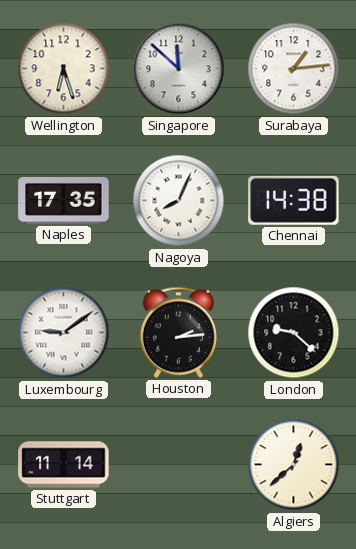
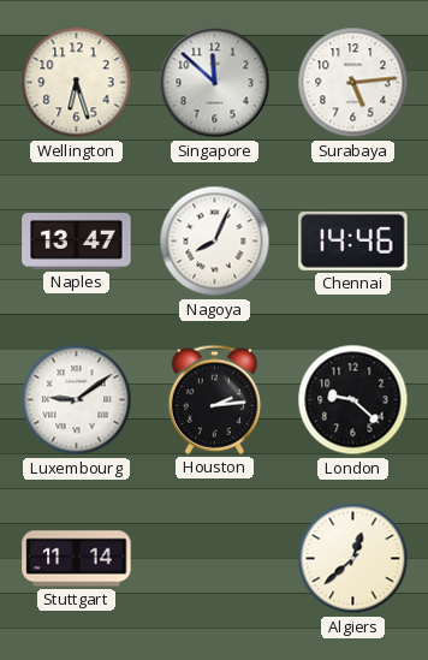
Surabaya: 1:14 -> 5:14 (353, 83)
Naples: 17:35 -> 13:47 (77, 242)
Chennai: 14:38 -> 14:46 (353, 240)
